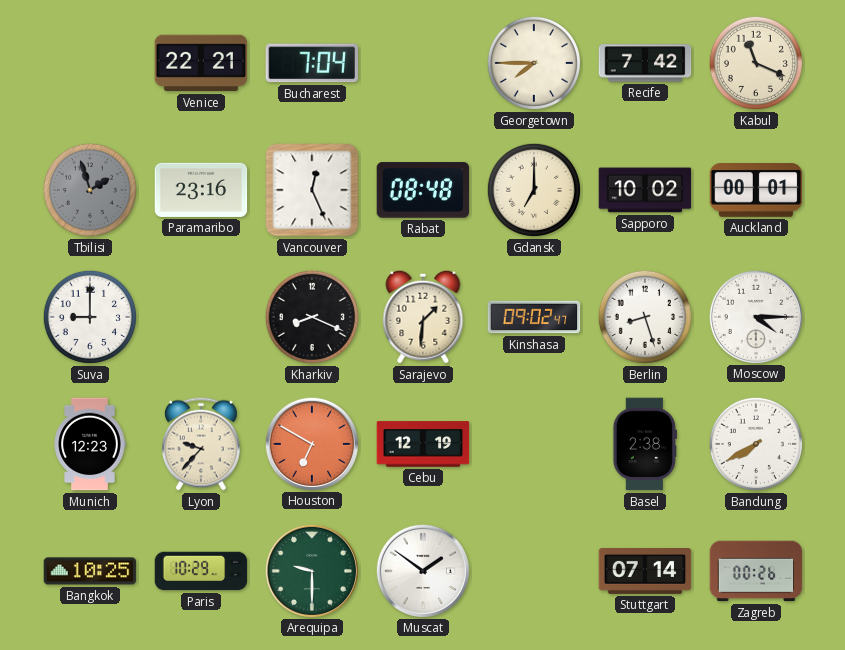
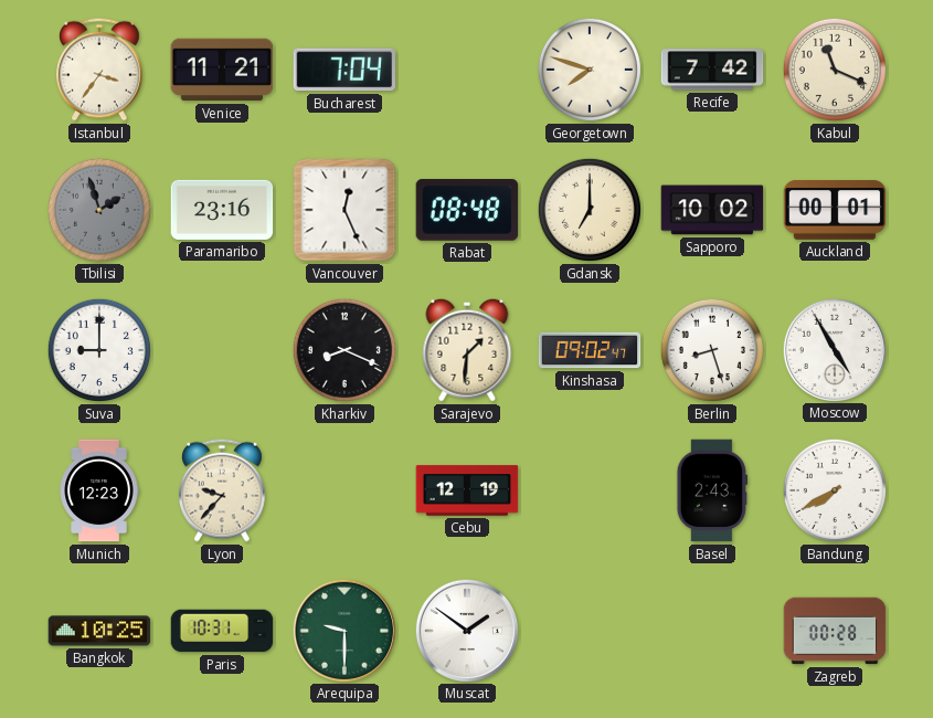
Istanbul: none -> 3:36 (100, 70)
Venice: 22:21 -> 11:21 (222, 70)
Georgetown: 7:45 -> 7:48 (590, 70)
Moscow: 4:15 -> 4:55 (834, 349)
Houston: 6:50 -> none (311, 443)
Basel: 2:38 -> 2:43 (711, 490)
Paris: 10:29 -> 10:31 (222, 631)
Stuttgart: 07:14 -> none (645, 572)
Zagreb: 00:26 -> 00:28 (835, 631)
